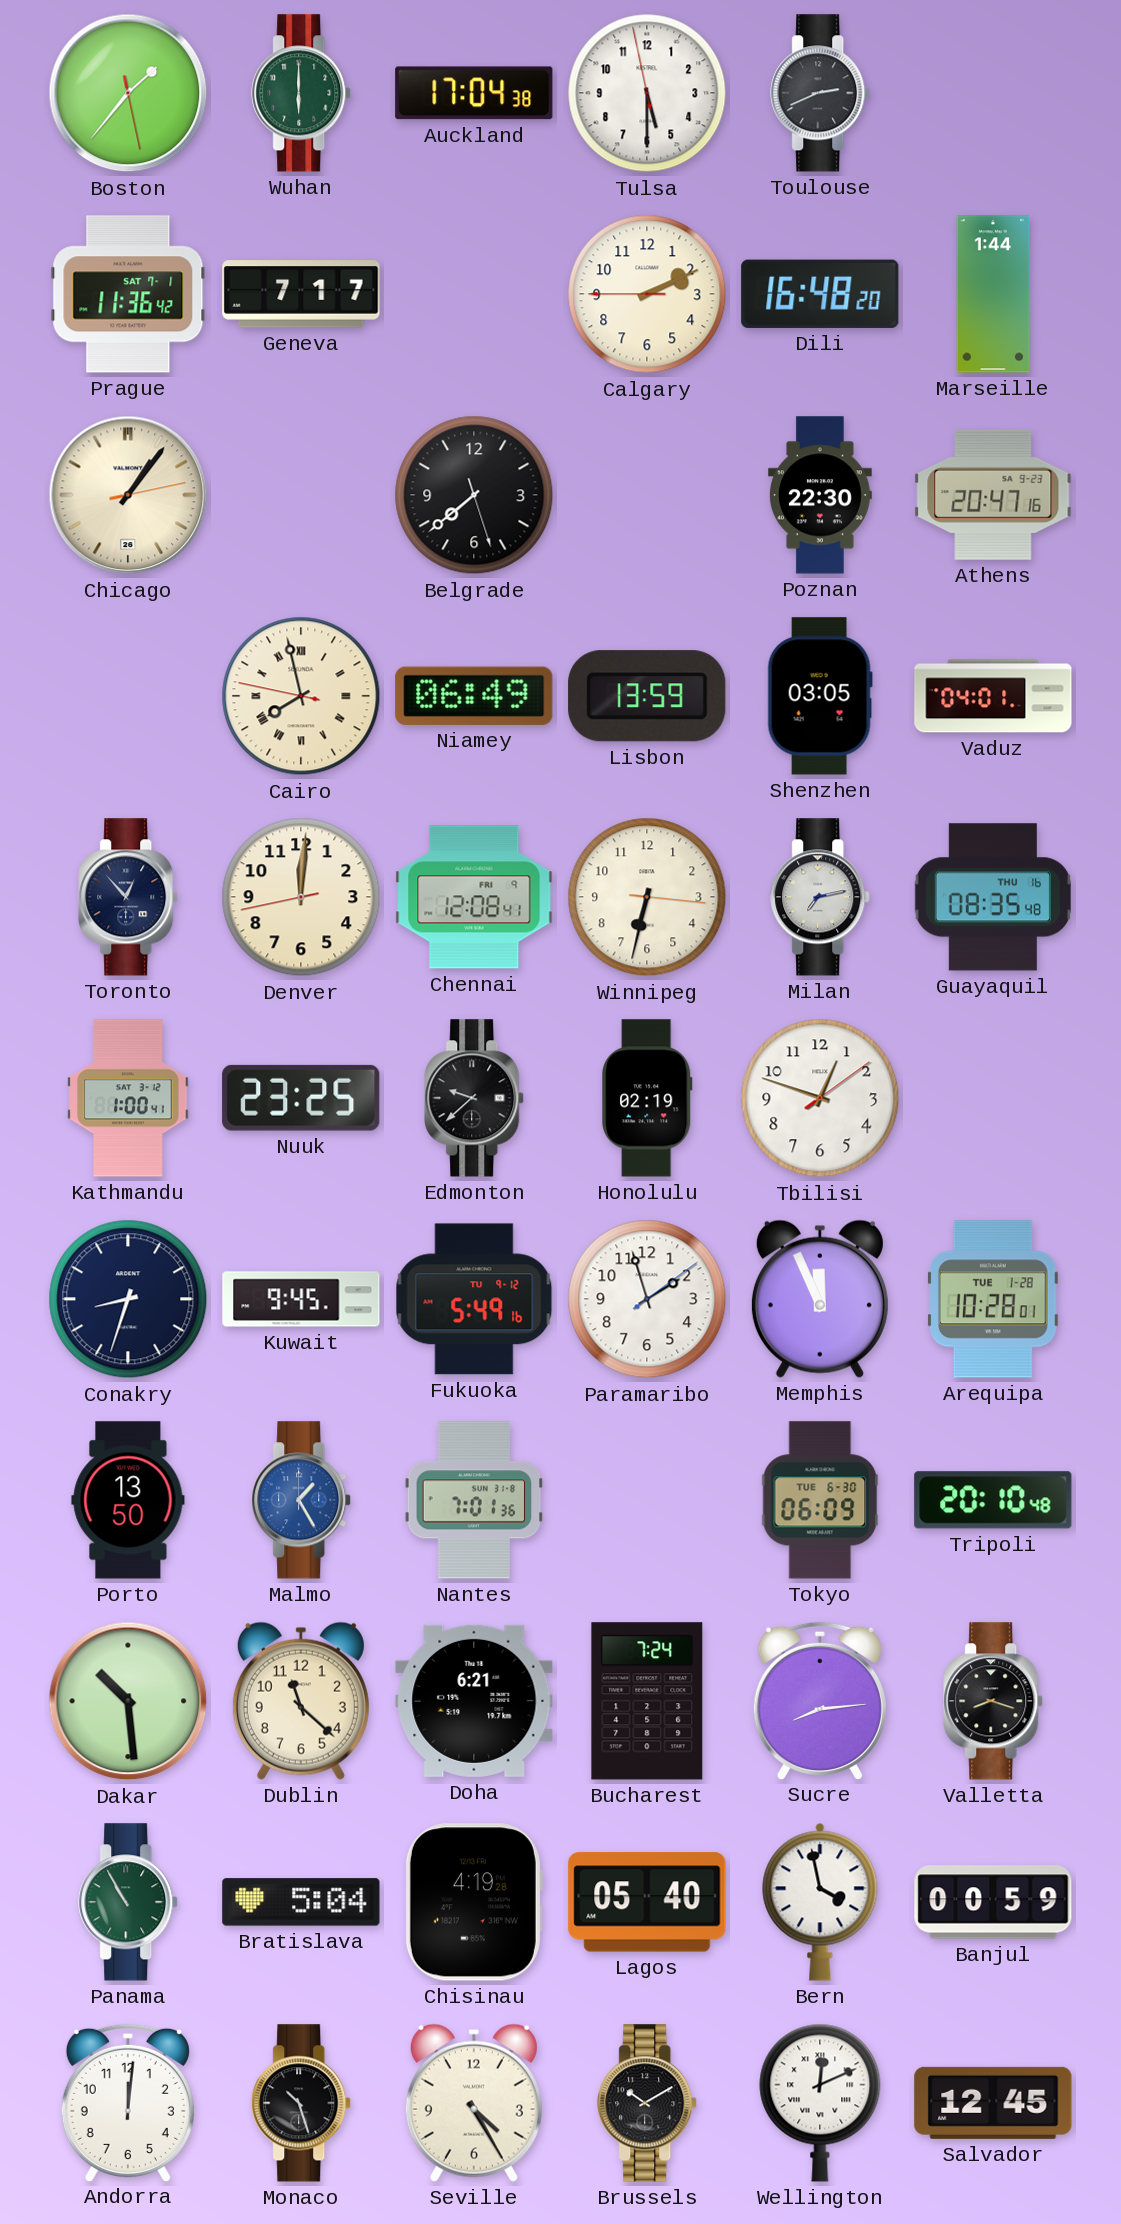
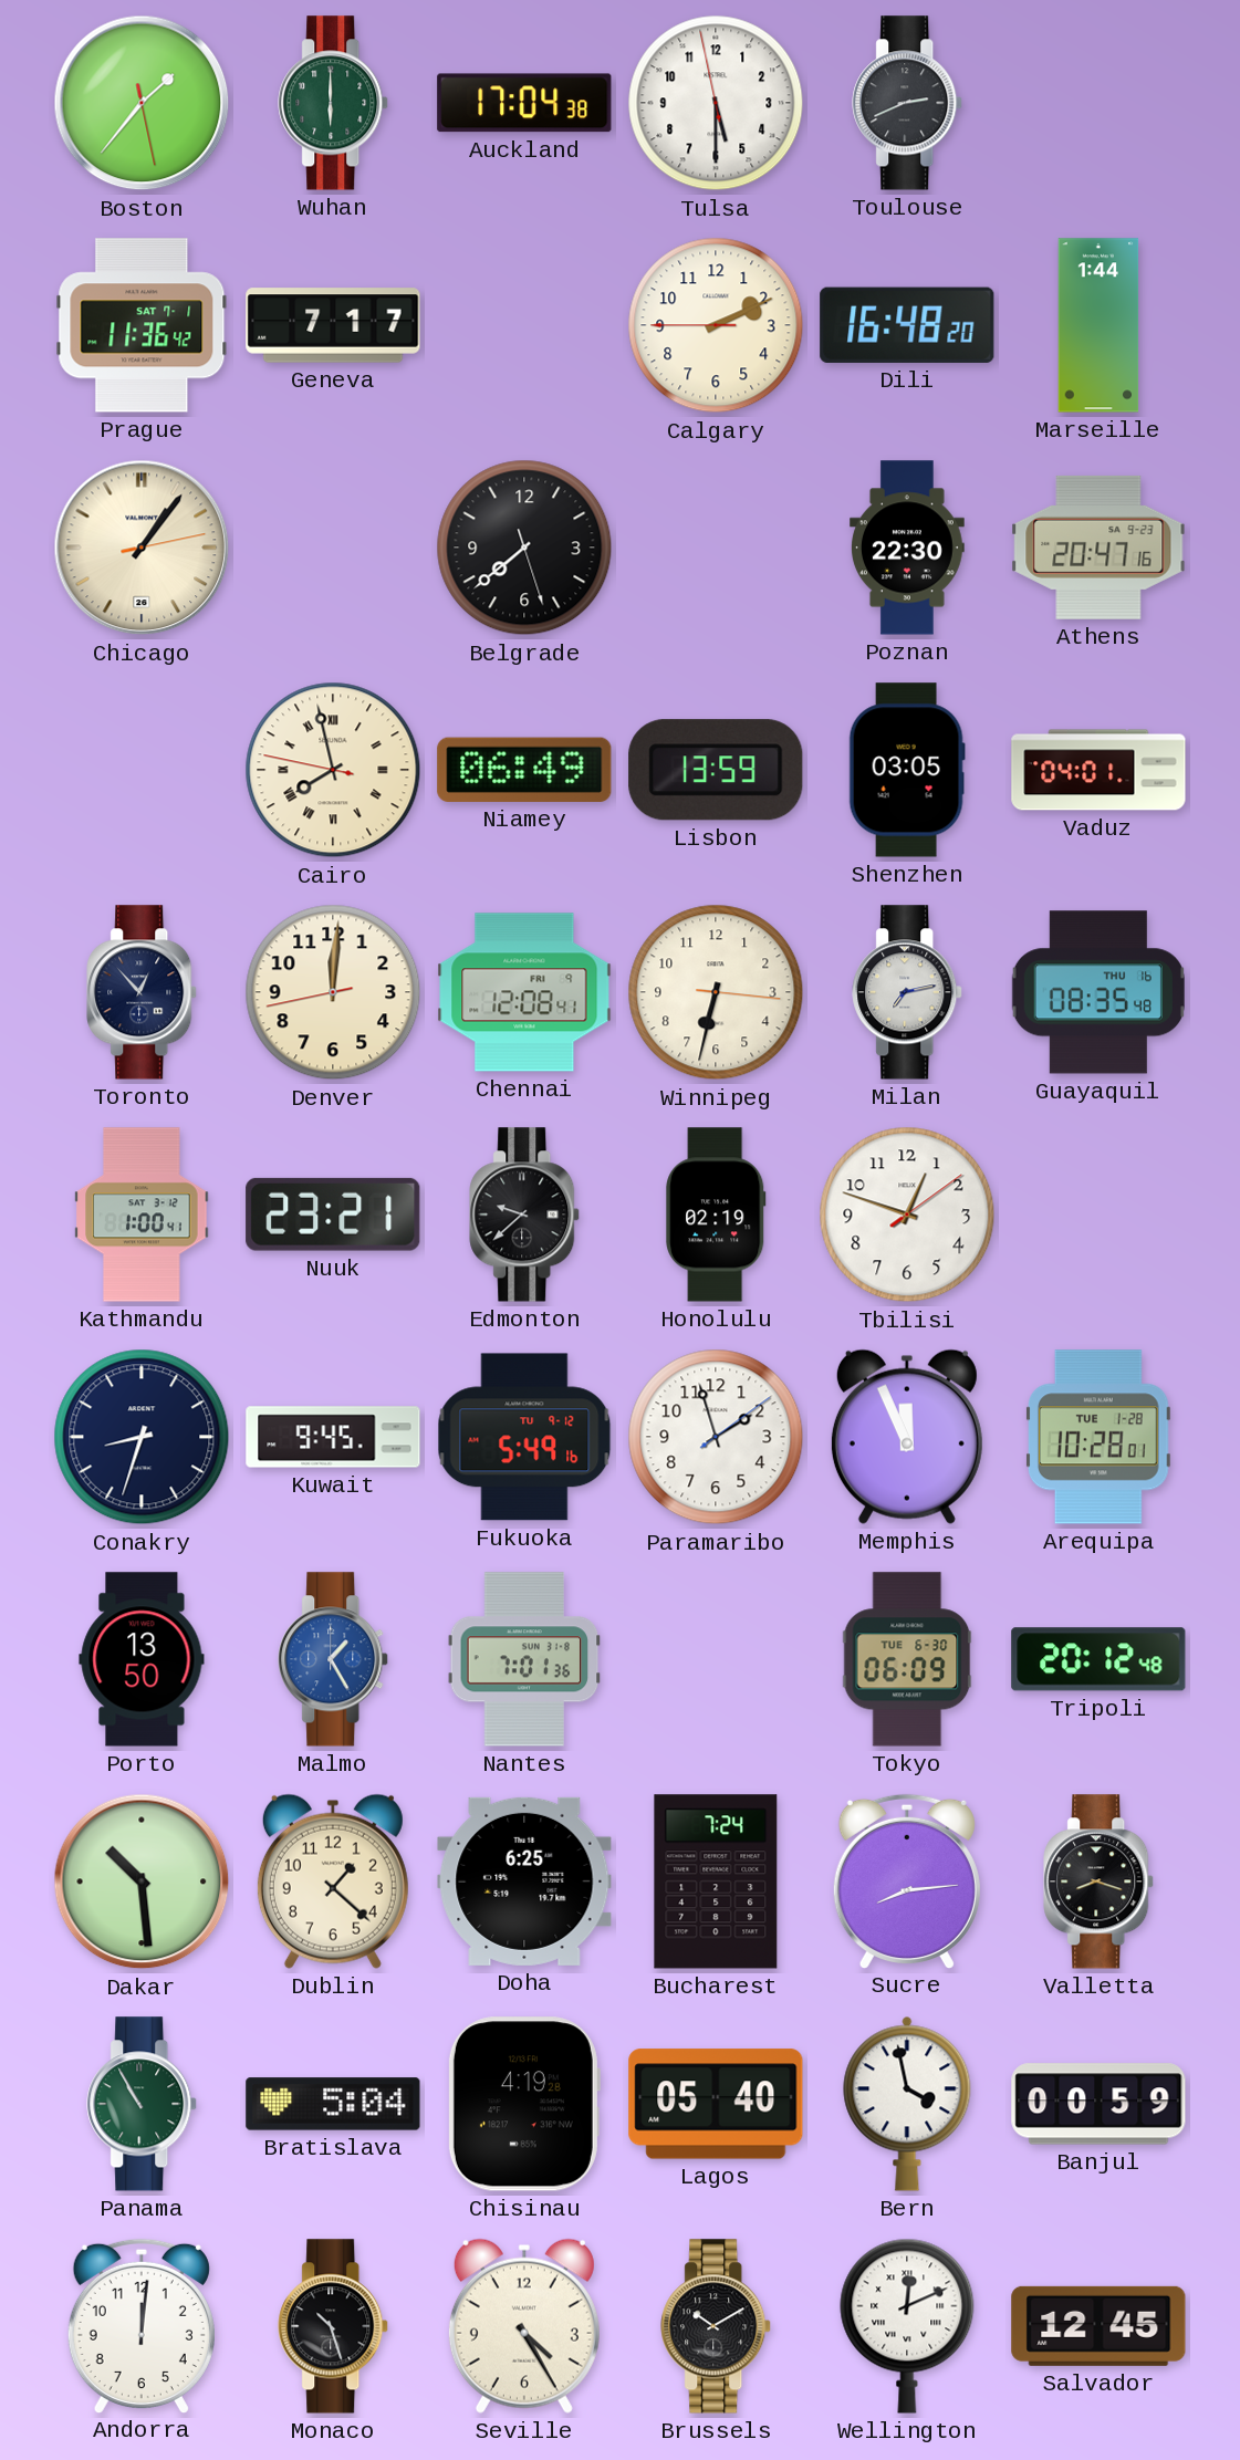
Nuuk: 23:25 -> 23:21 (333, 1215)
Tripoli: 20:10 -> 20:12 (1098, 1659)
Dublin: 11:22 -> 1:22 (333, 1882)
Doha: 6:21 -> 6:25 (524, 1882)
